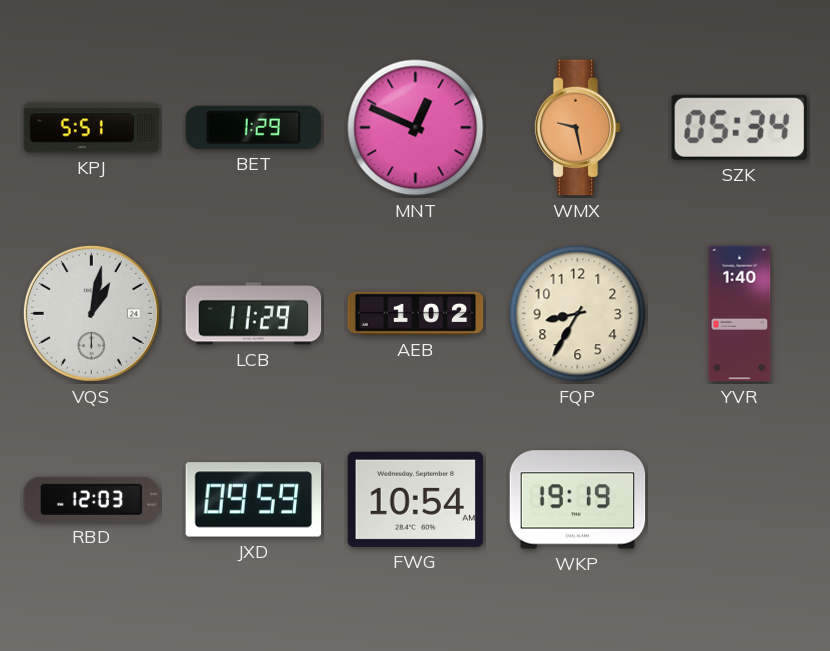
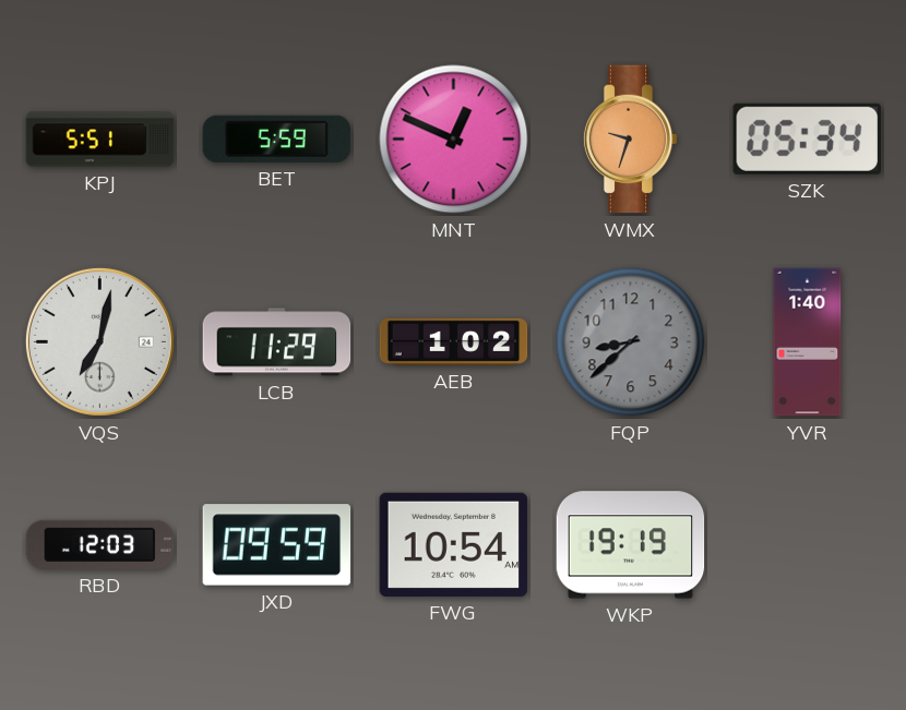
BET: 1:29 -> 5:59 (277, 139)
WMX: 9:28 -> 9:33 (630, 140)
VQS: 1:02 -> 7:02 (99, 341)
FQP: 8:35 -> 8:38 (631, 342)
FQP dial: cream -> grey (631, 342)
